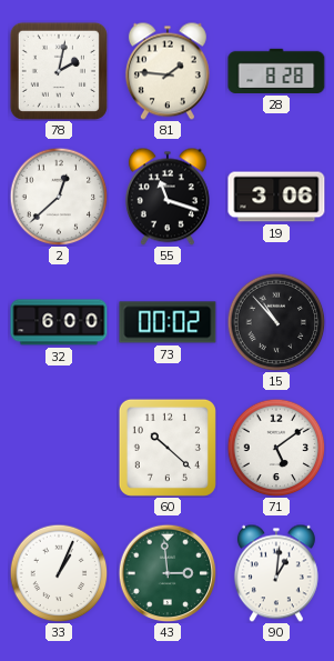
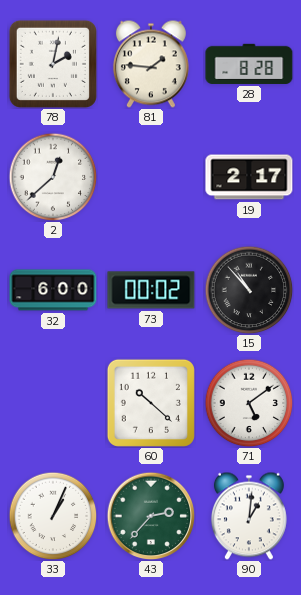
55: 11:18 -> none (168, 197)
19: 3:06 -> 2:17 (249, 177)
43: 2:59 -> 2:37 (151, 516)
